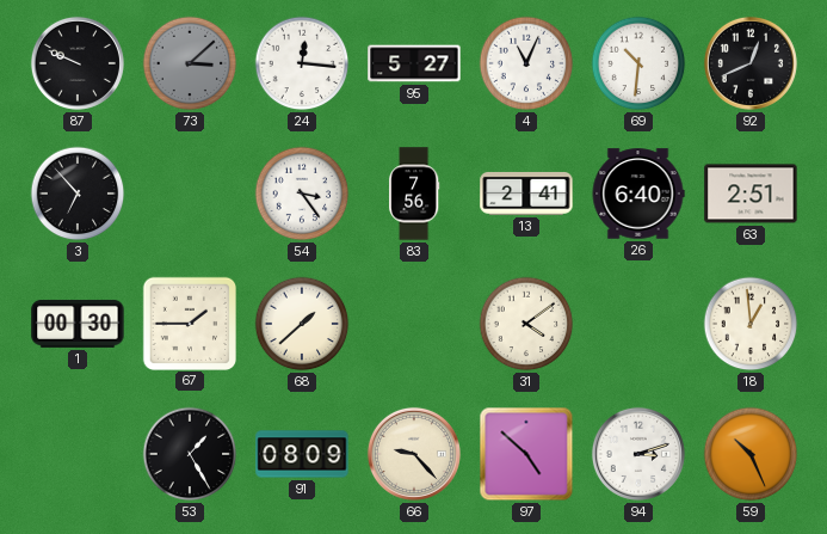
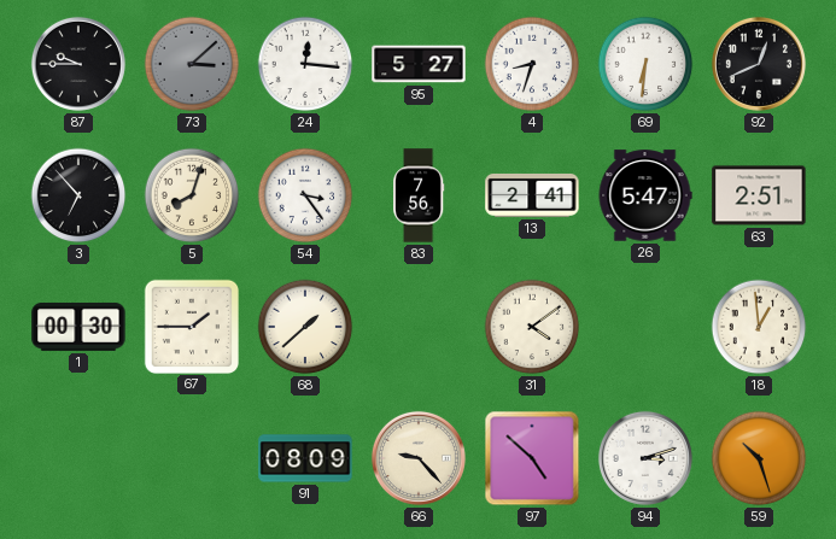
87: 9:49 -> 9:45 (78, 64)
4: 11:04 -> 8:33 (532, 64)
69: 10:31 -> 6:31 (645, 64)
5: none -> 8:03 (192, 195)
26: 6:40 -> 5:47 (645, 195)
53: 1:25 -> none (190, 454)
59: 10:26 -> 10:27 (759, 458)
